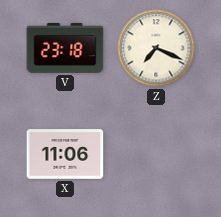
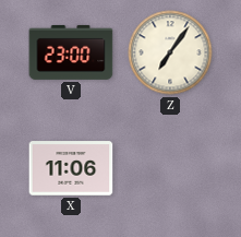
V: 23:18 -> 23:00 (71, 52)
Z: 7:19 -> 7:06 (170, 52)
